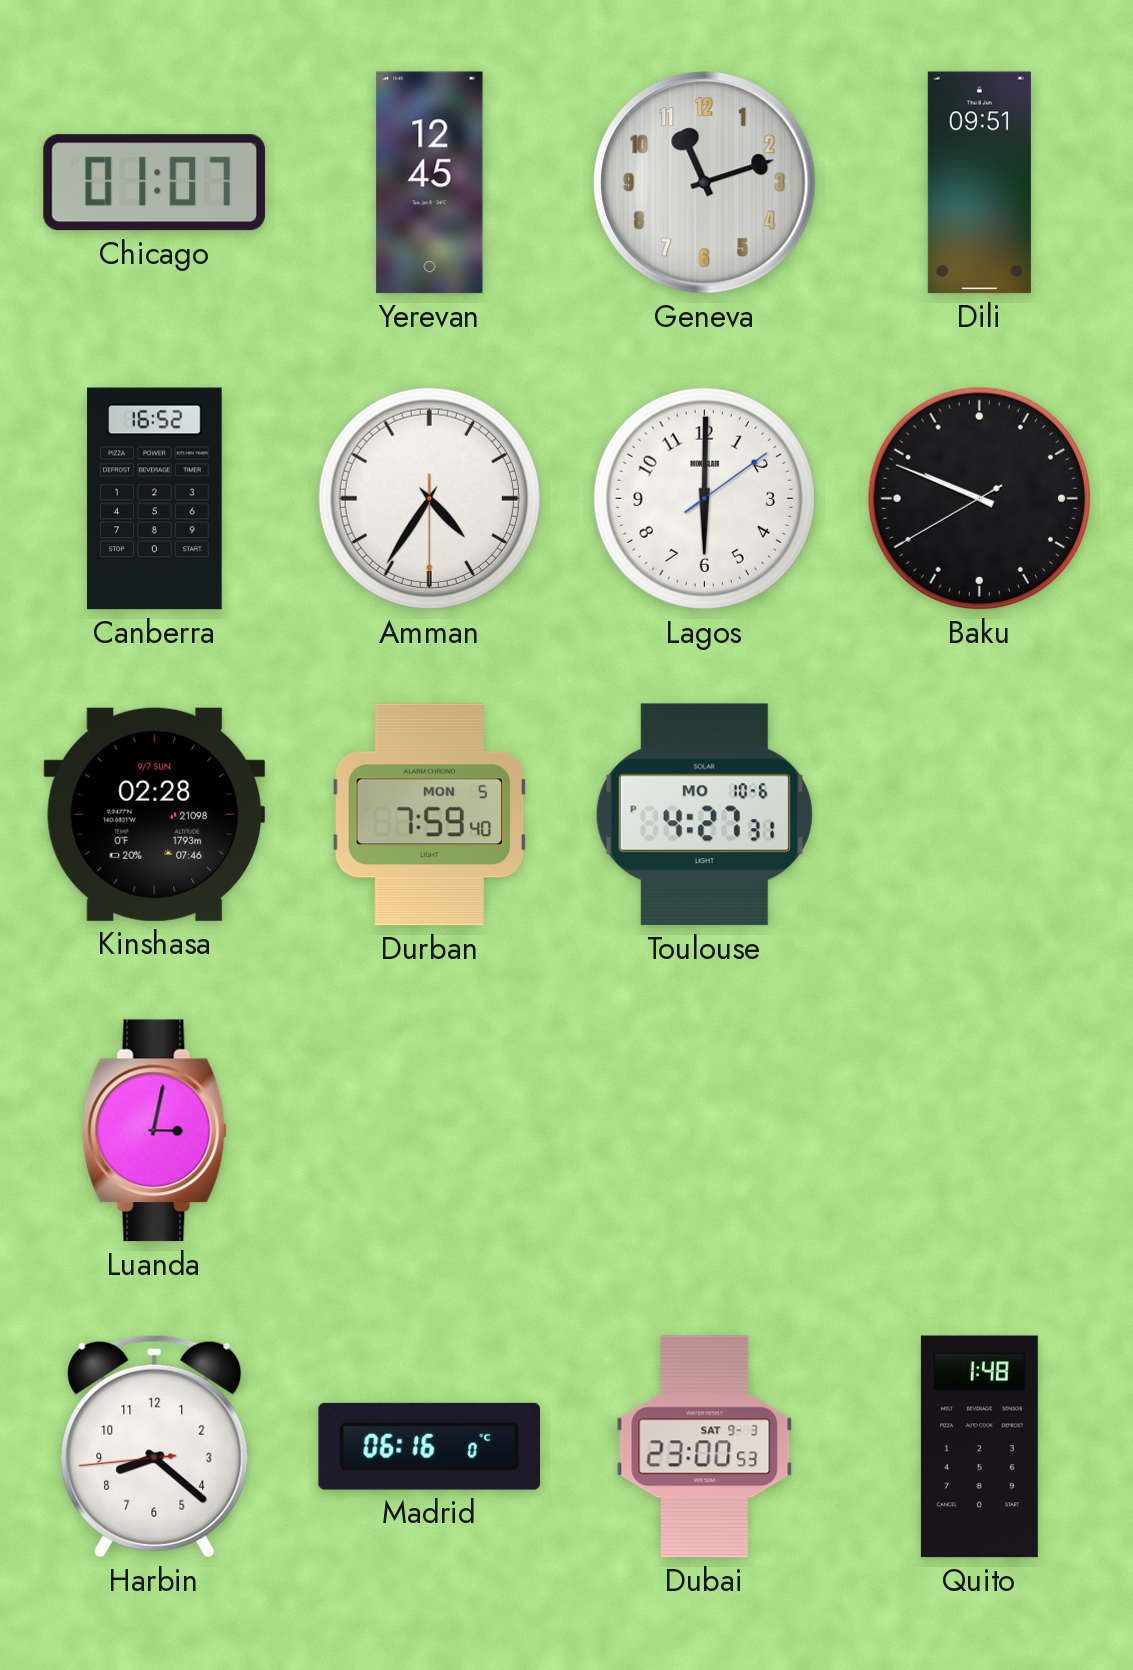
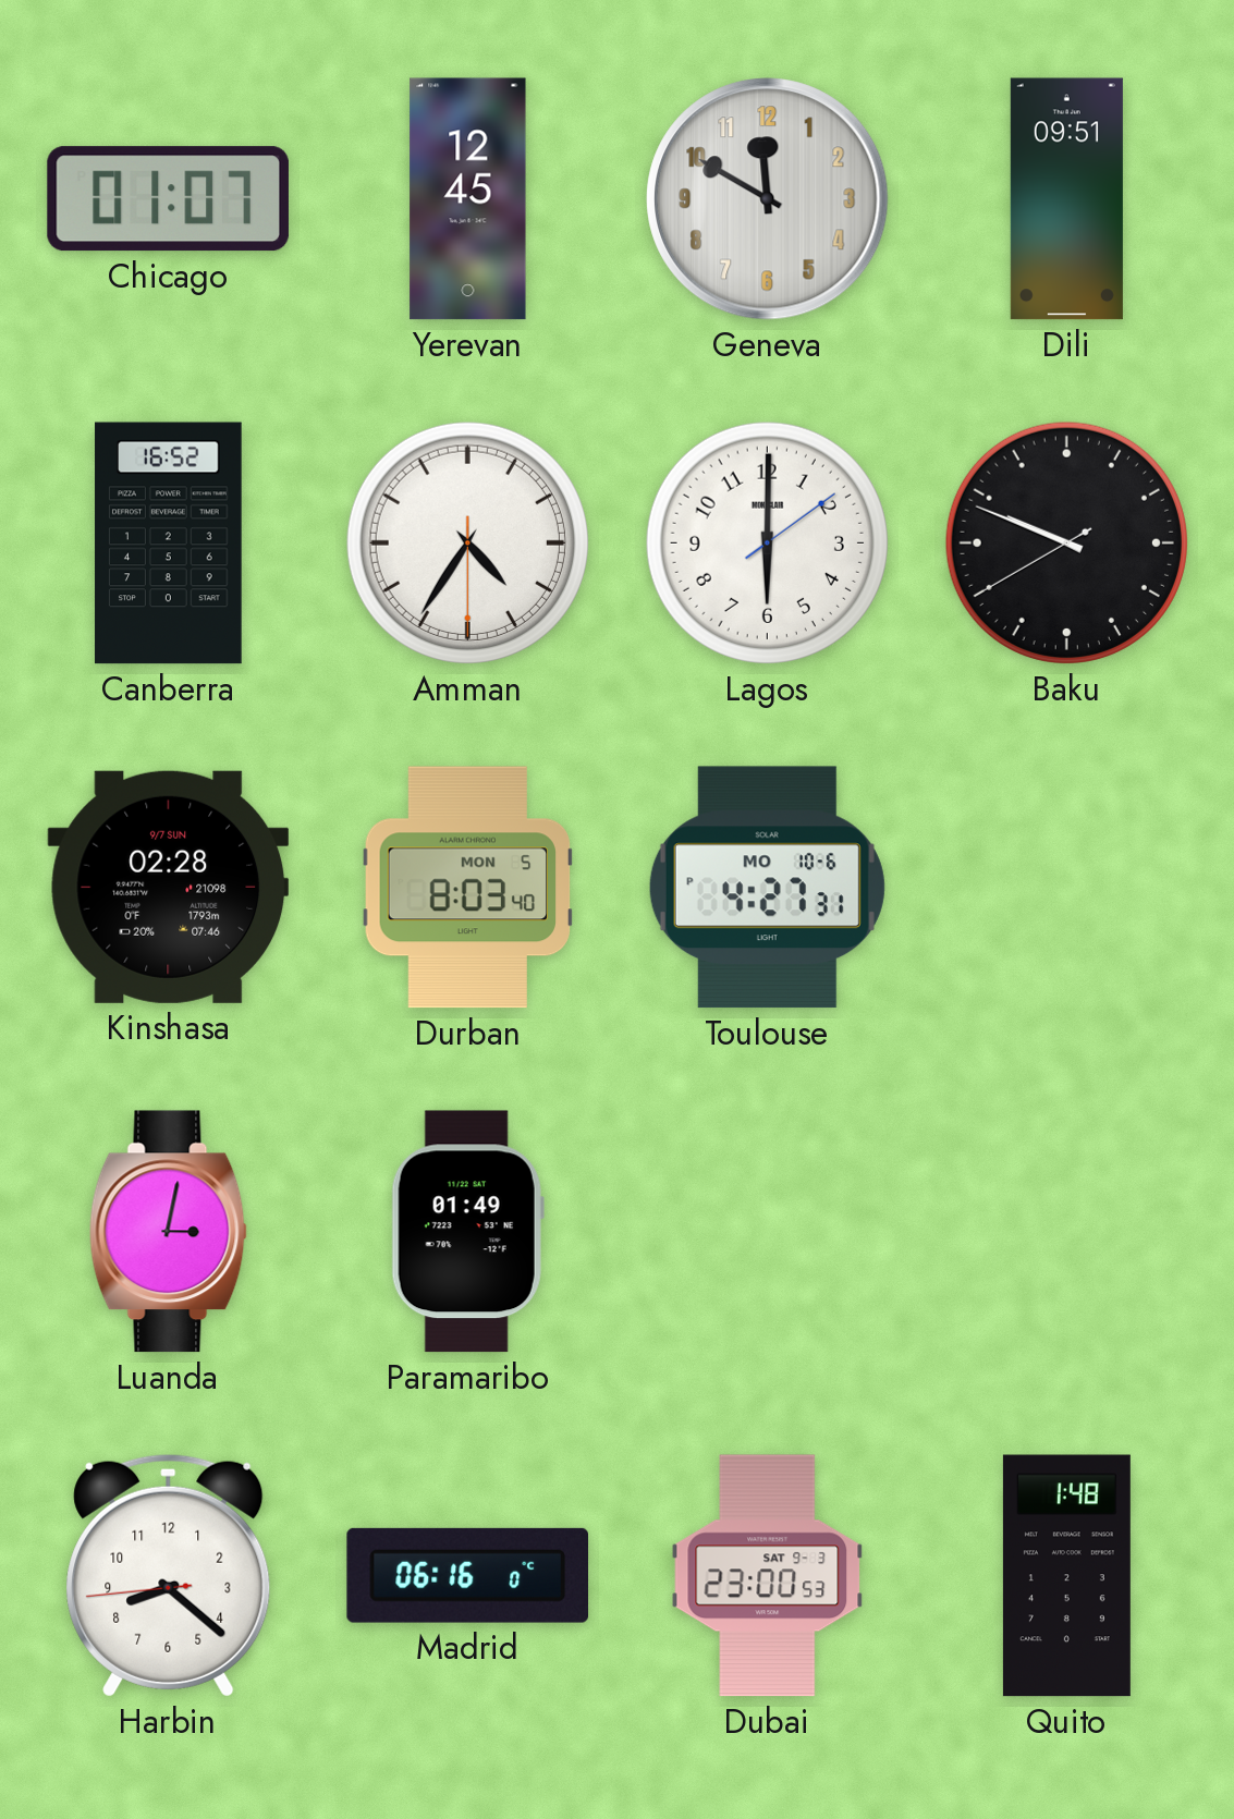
Geneva: 11:12 -> 11:50 (768, 199)
Durban: 7:59 -> 8:03 (468, 888)
Paramaribo: none -> 01:49 (467, 1232)
